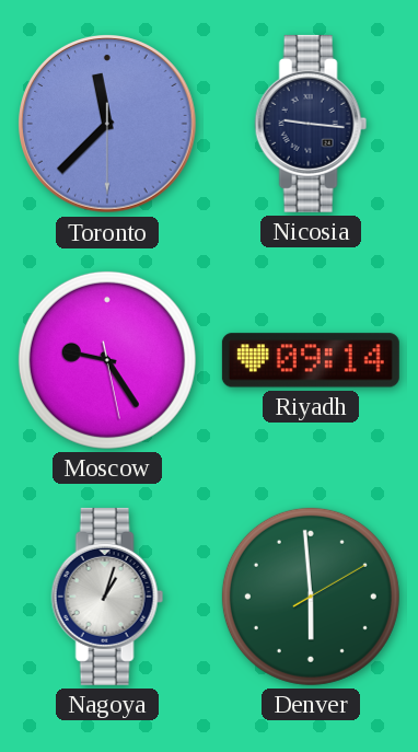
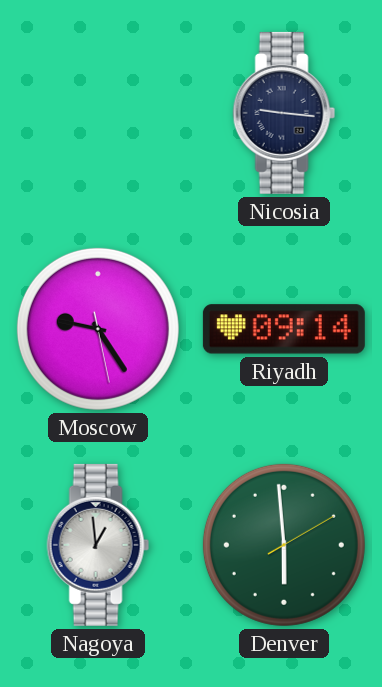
Toronto: 11:37 -> none (108, 125)
Nagoya: 1:03 -> 12:59 (98, 545)
